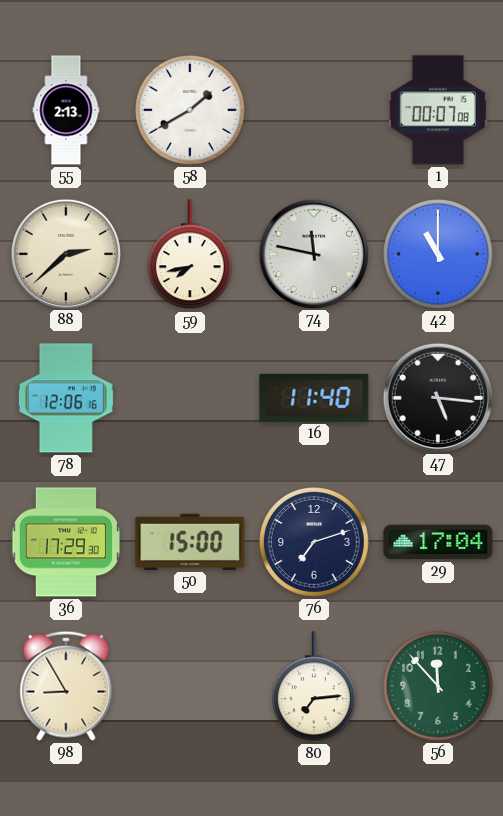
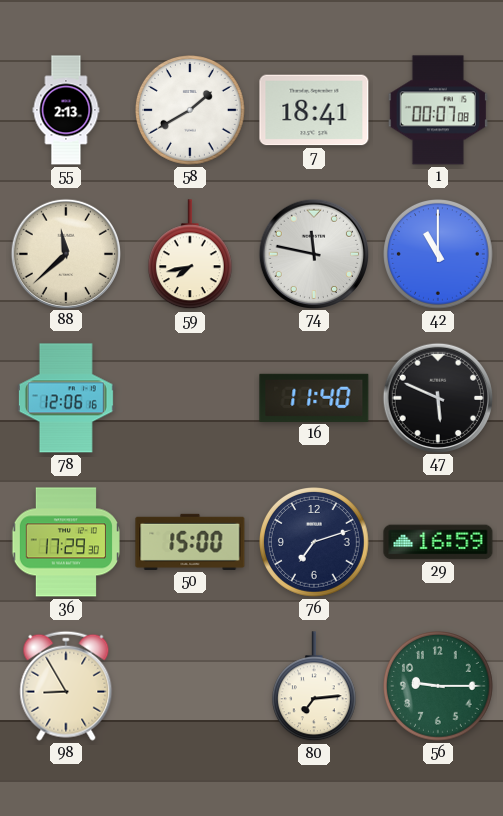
7: none -> 18:41 (314, 110)
88: 2:38 -> 11:38 (65, 253)
47: 5:16 -> 5:49 (437, 397)
29: 17:04 -> 16:59 (438, 542)
56: 11:53 -> 9:15 (439, 687)
